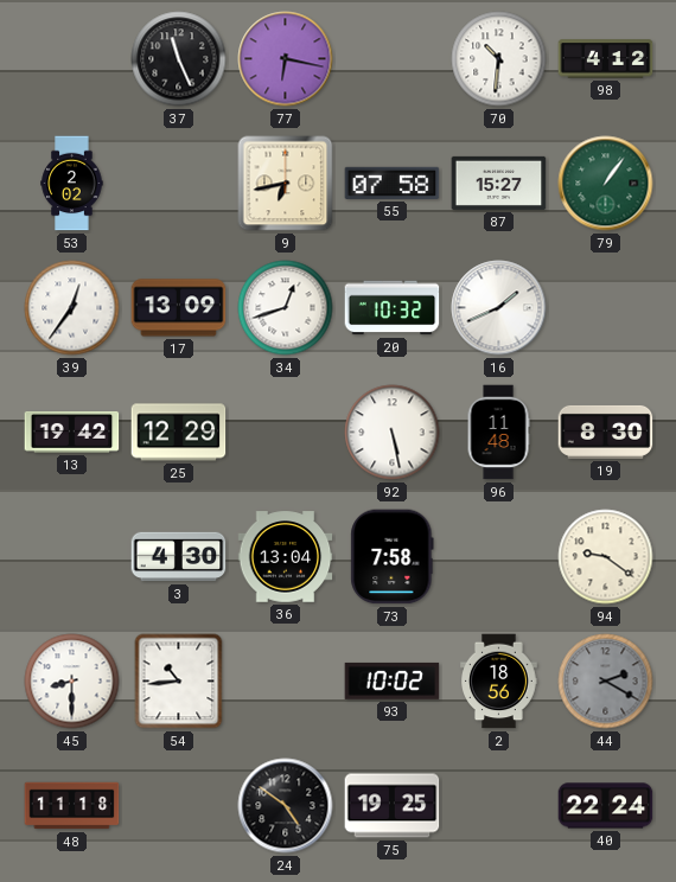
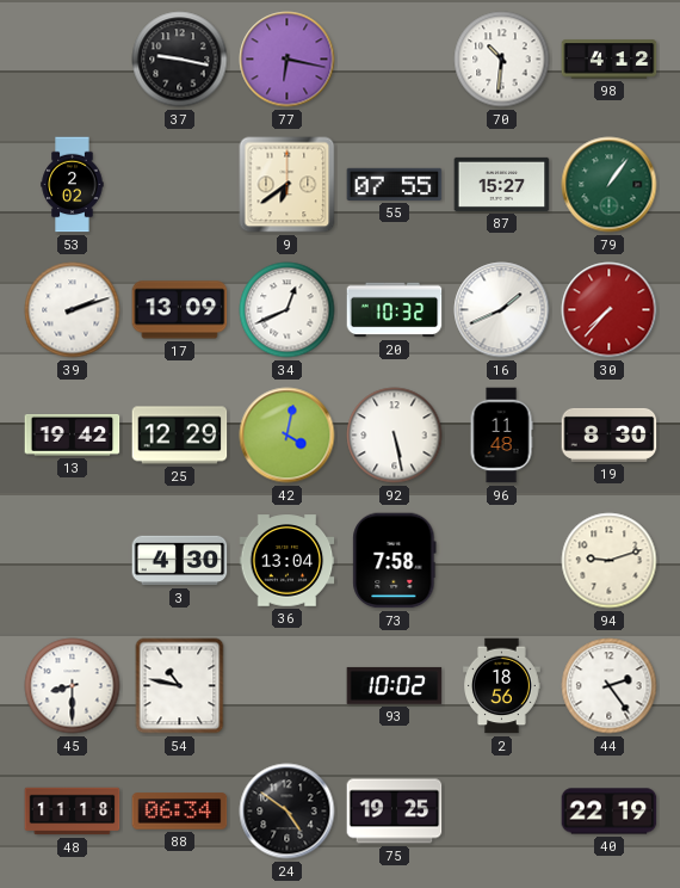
37: 11:26 -> 9:17 (180, 60)
9: 6:43 -> 6:39 (288, 185)
55: 07:58 -> 07:55 (395, 184)
39: 12:36 -> 2:12 (73, 310)
34: 12:42 -> 12:41 (288, 310)
30: none -> 7:37 (610, 310)
42: none -> 4:02 (288, 436)
94: 9:21 -> 9:12 (610, 561)
54: 10:44 -> 10:47 (180, 686)
44: 2:20 -> 2:24 (610, 686)
44 dial: grey -> white (610, 686)
88: none -> 06:34 (180, 812)
40: 22:24 -> 22:19 (610, 812)
